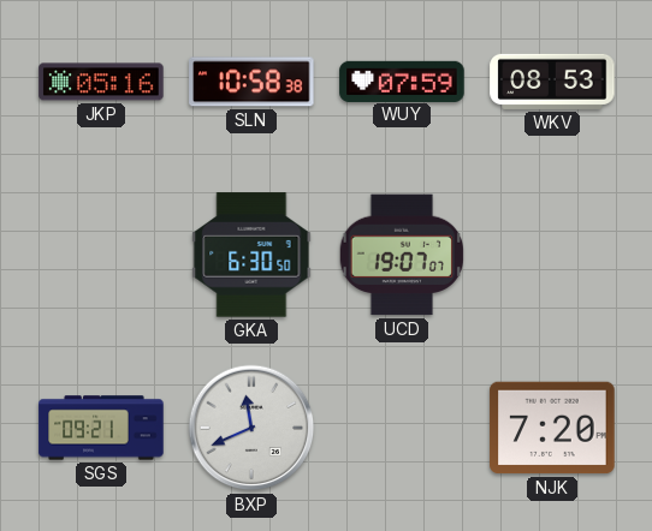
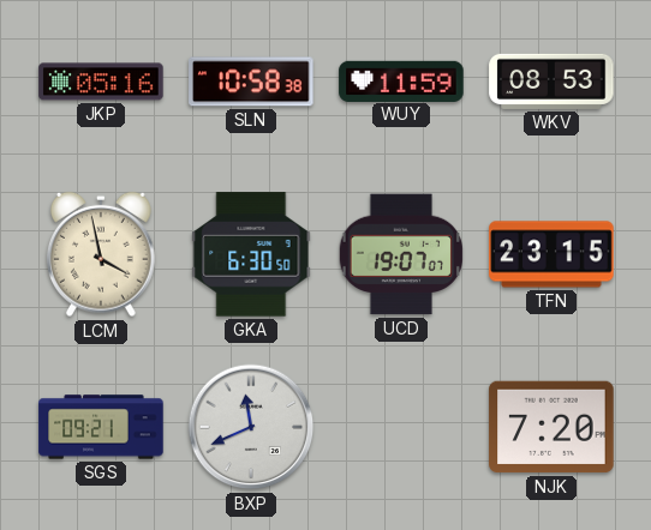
WUY: 07:59 -> 11:59 (401, 80)
LCM: none -> 3:58 (101, 254)
TFN: none -> 23:15 (551, 254)
